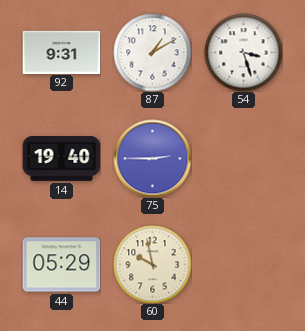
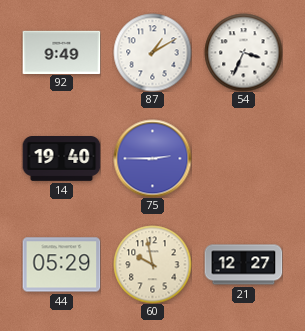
92: 9:31 -> 9:49 (61, 52)
54: 3:27 -> 3:34 (243, 52)
21: none -> 12:27 (243, 265)
